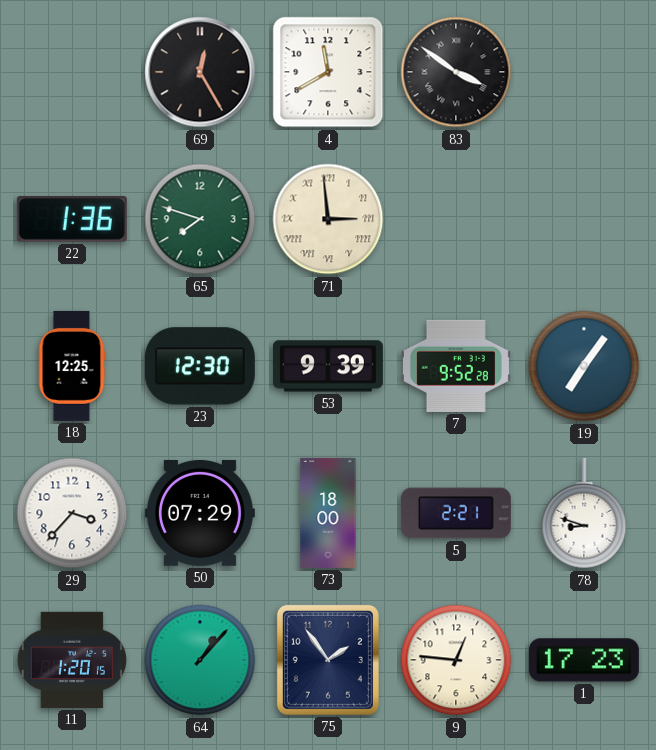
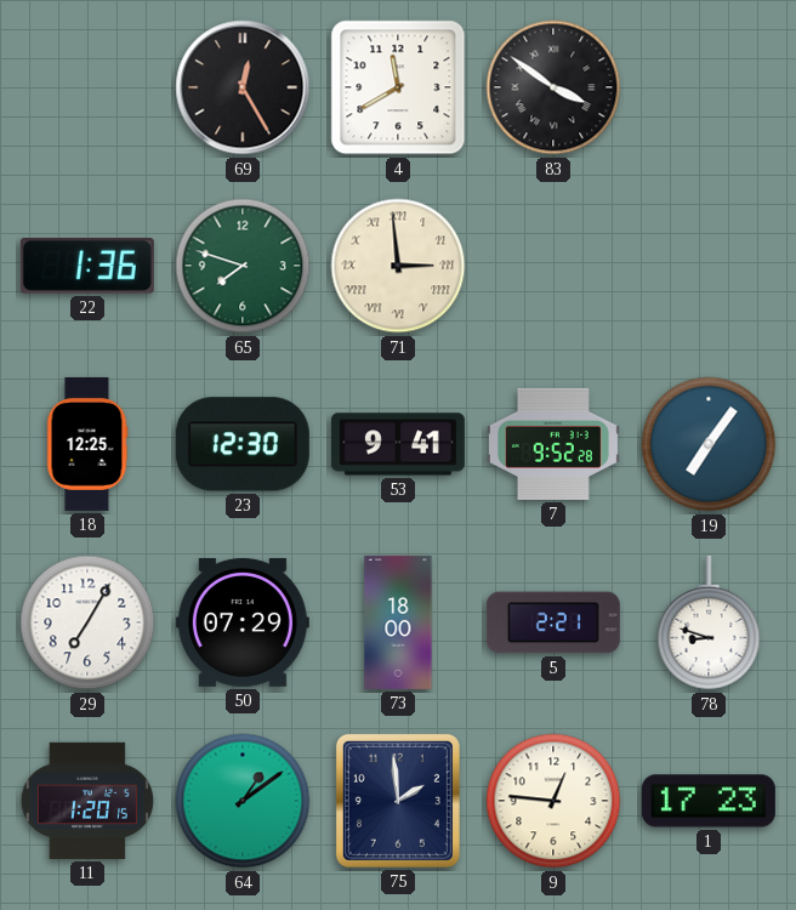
53: 9:39 -> 9:41 (398, 444)
29: 3:37 -> 7:05 (87, 622)
64: 1:07 -> 1:09 (243, 801)
75: 1:54 -> 1:59 (398, 801)
